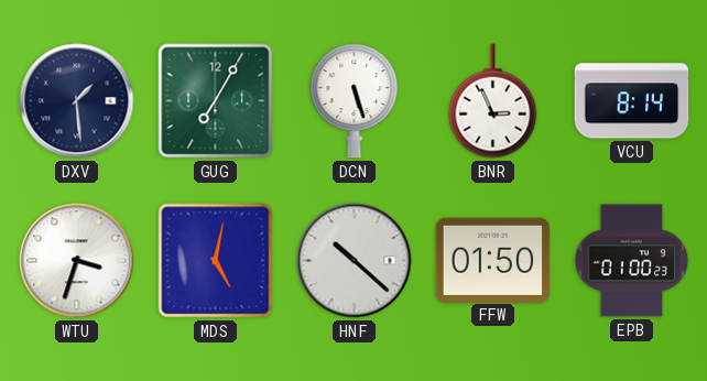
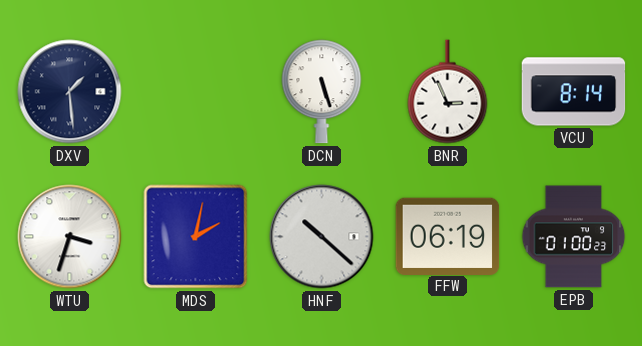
GUG: 7:05 -> none (216, 101)
MDS: 5:02 -> 2:02 (196, 237)
FFW: 01:50 -> 06:19 (448, 236)
